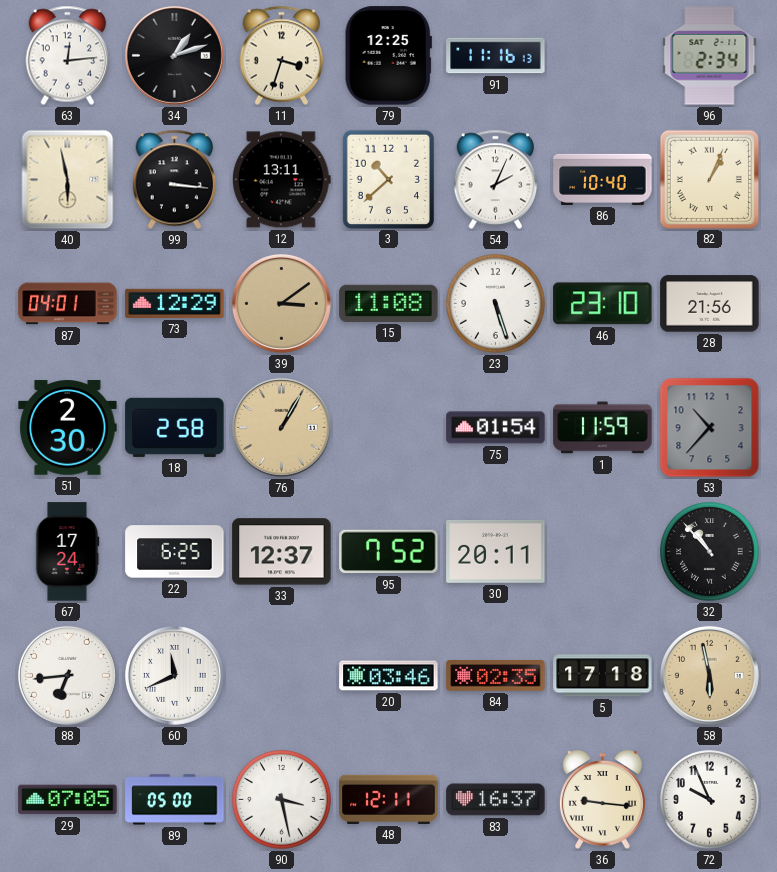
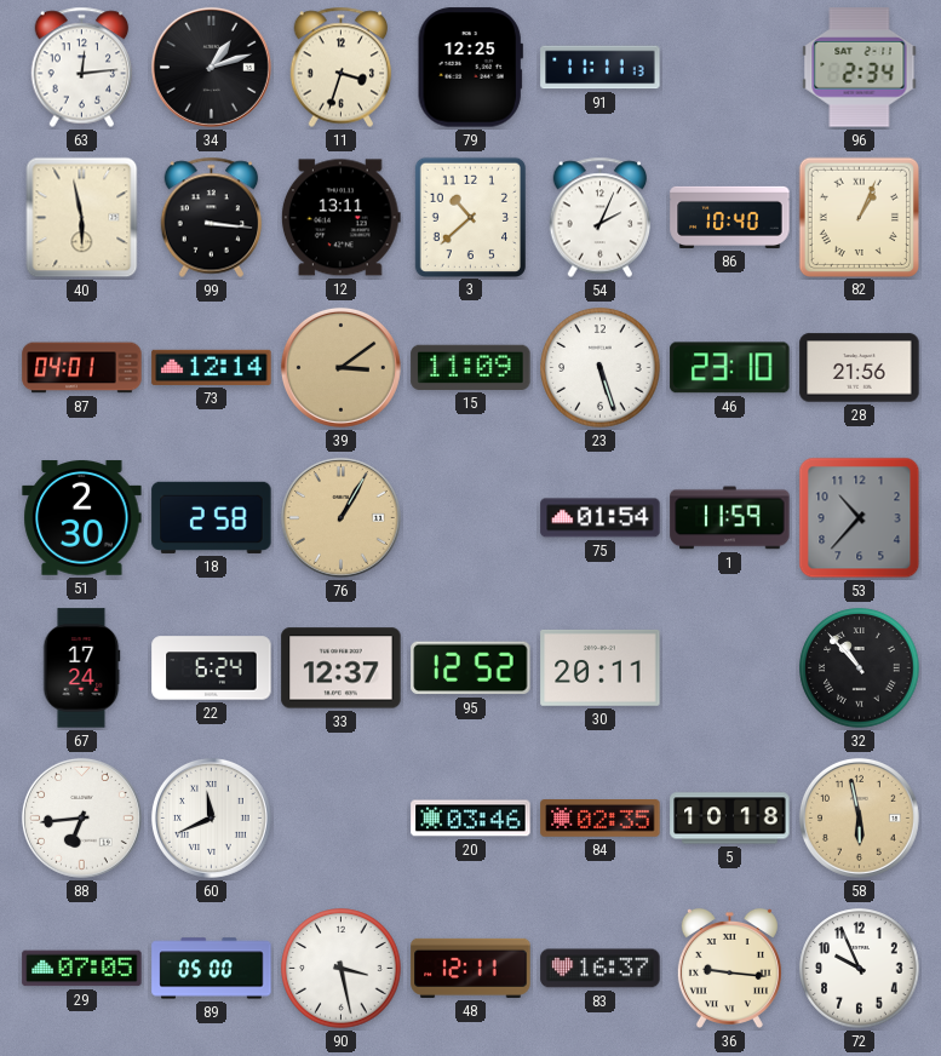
91: 11:16 -> 11:11 (601, 68)
73: 12:29 -> 12:14 (212, 367)
15: 11:08 -> 11:09 (471, 367)
22: 6:25 -> 6:24 (212, 668)
95: 7:52 -> 12:52 (471, 668)
5: 17:18 -> 10:18 (730, 819)
